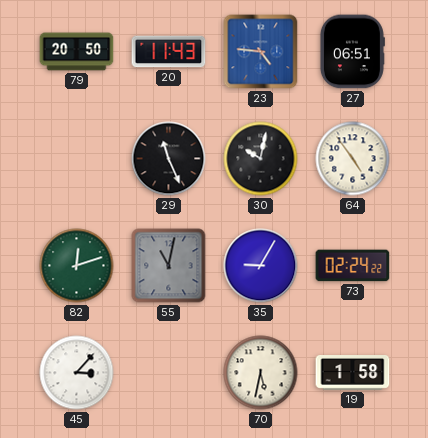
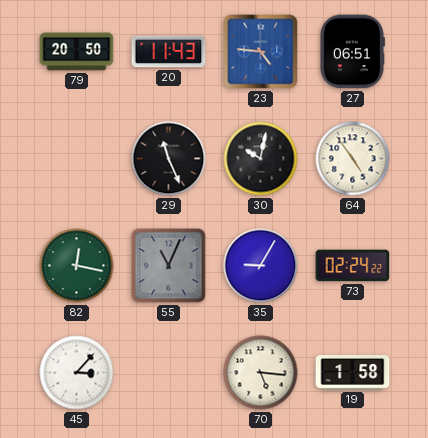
82: 12:12 -> 12:17 (77, 266)
55: 11:02 -> 11:04 (169, 266)
70: 5:32 -> 5:16 (261, 373)
